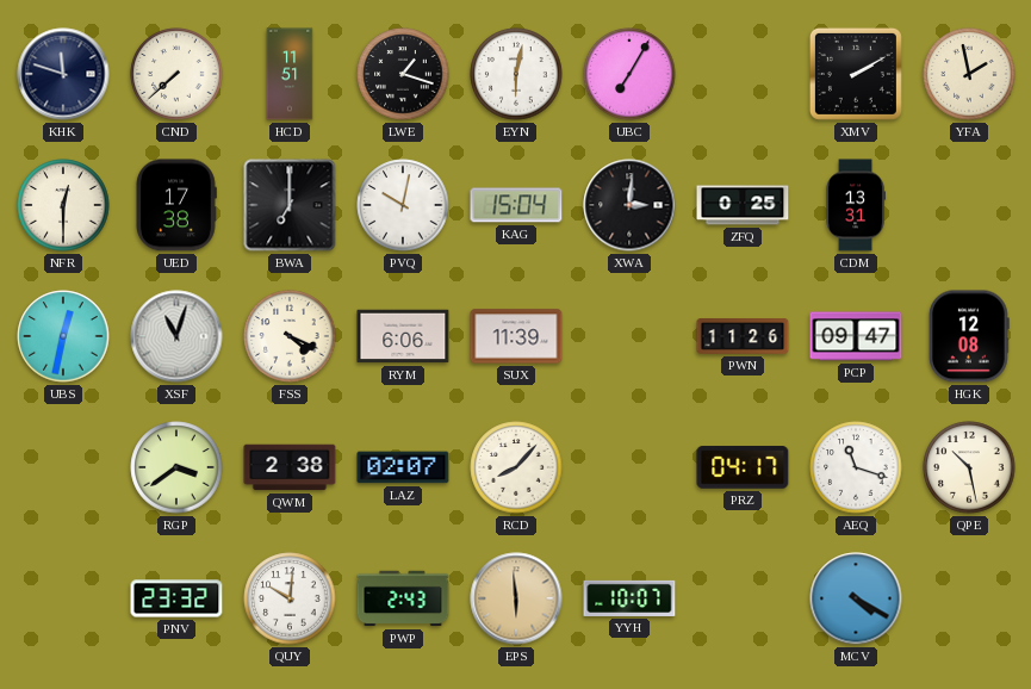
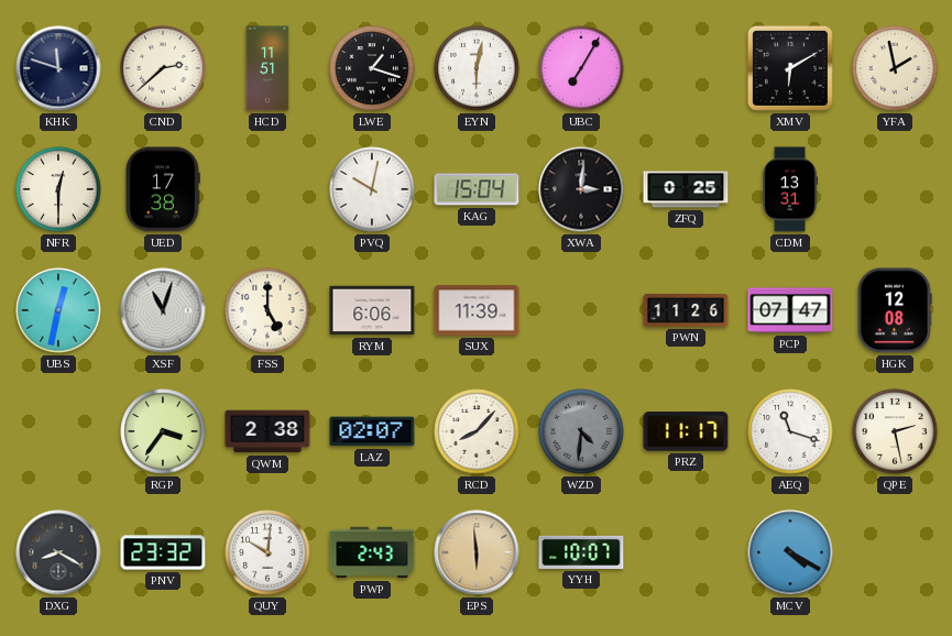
CND: 7:38 -> 2:38 (163, 68)
XMV: 2:10 -> 6:10 (790, 68)
BWA: 7:00 -> none (290, 205)
FSS: 4:19 -> 5:00 (267, 310)
PCP: 09:47 -> 07:47 (790, 310)
RGP: 3:39 -> 3:36 (163, 431)
WZD: none -> 4:31 (581, 431)
PRZ: 04:17 -> 11:17 (686, 431)
QPE: 10:28 -> 2:28 (895, 431)
DXG: none -> 8:20 (58, 552)
